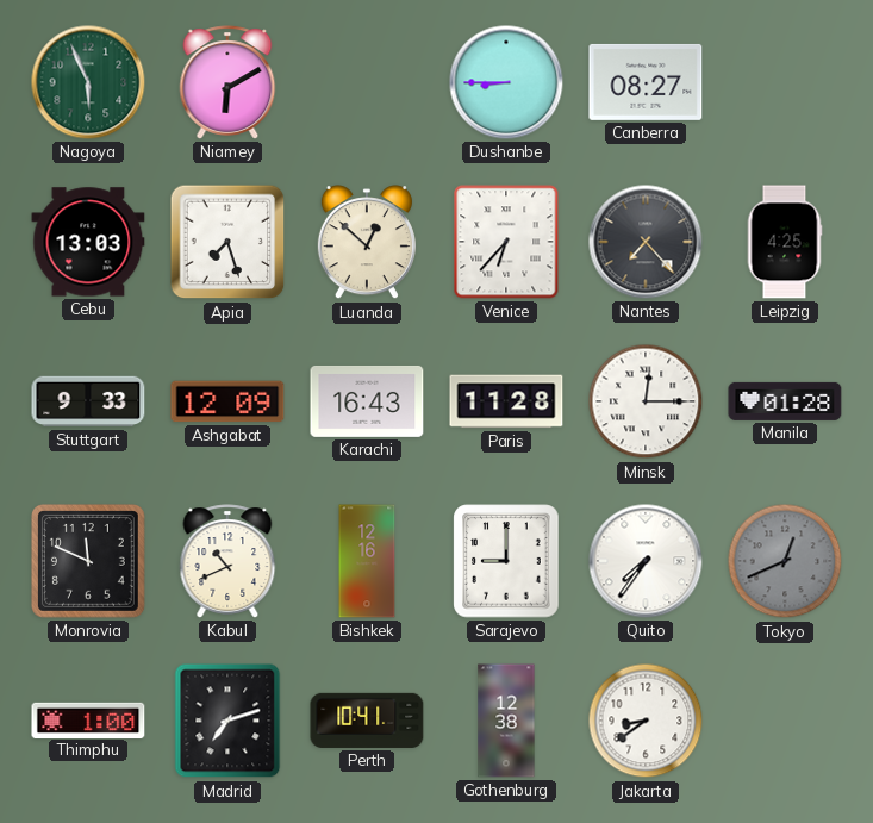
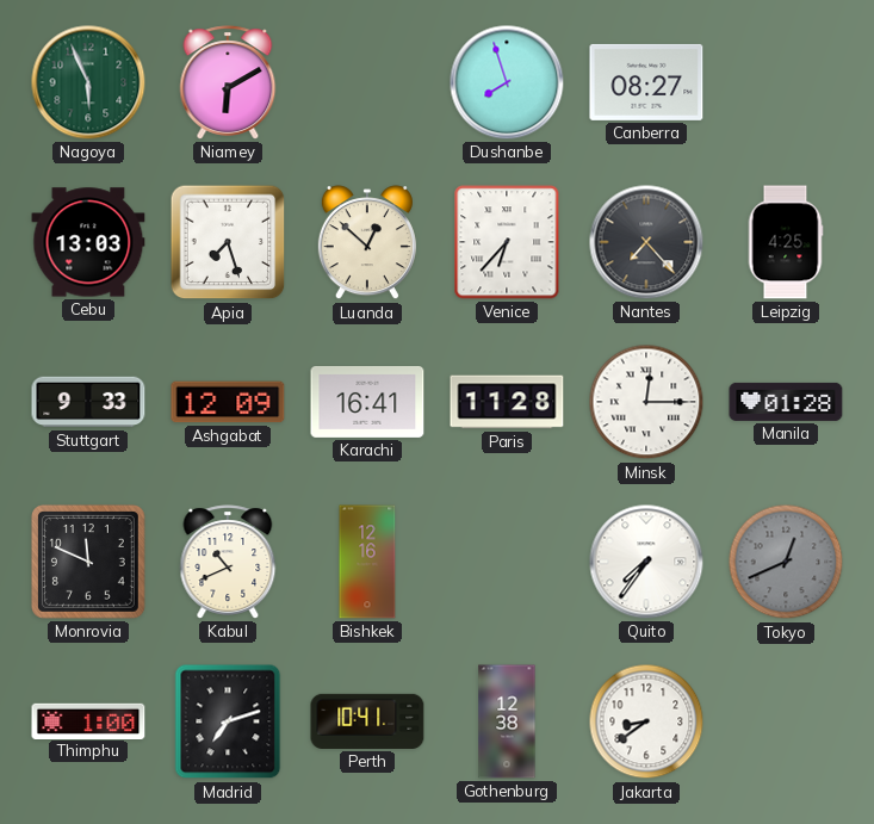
Dushanbe: 8:45 -> 7:57 (507, 82)
Karachi: 16:43 -> 16:41 (367, 402)
Sarajevo: 9:00 -> none (506, 561)
